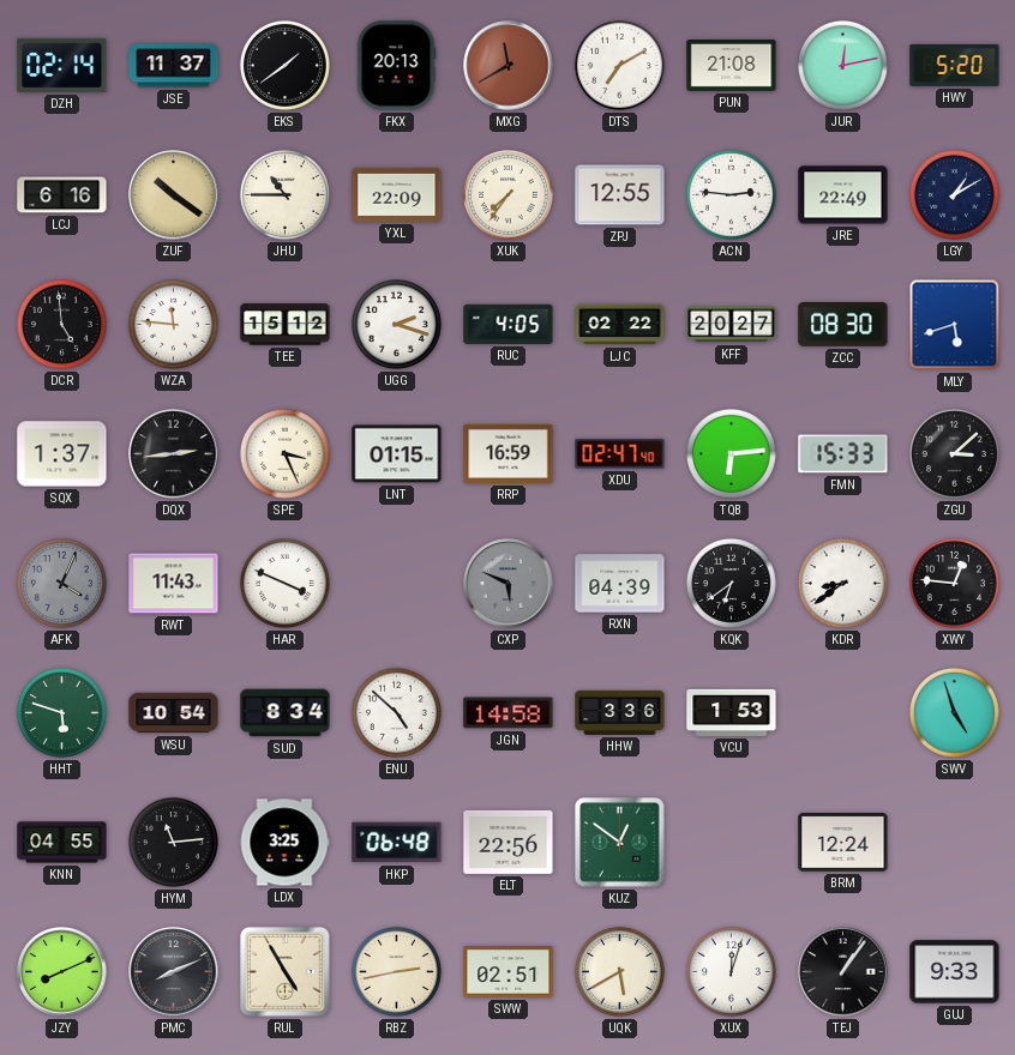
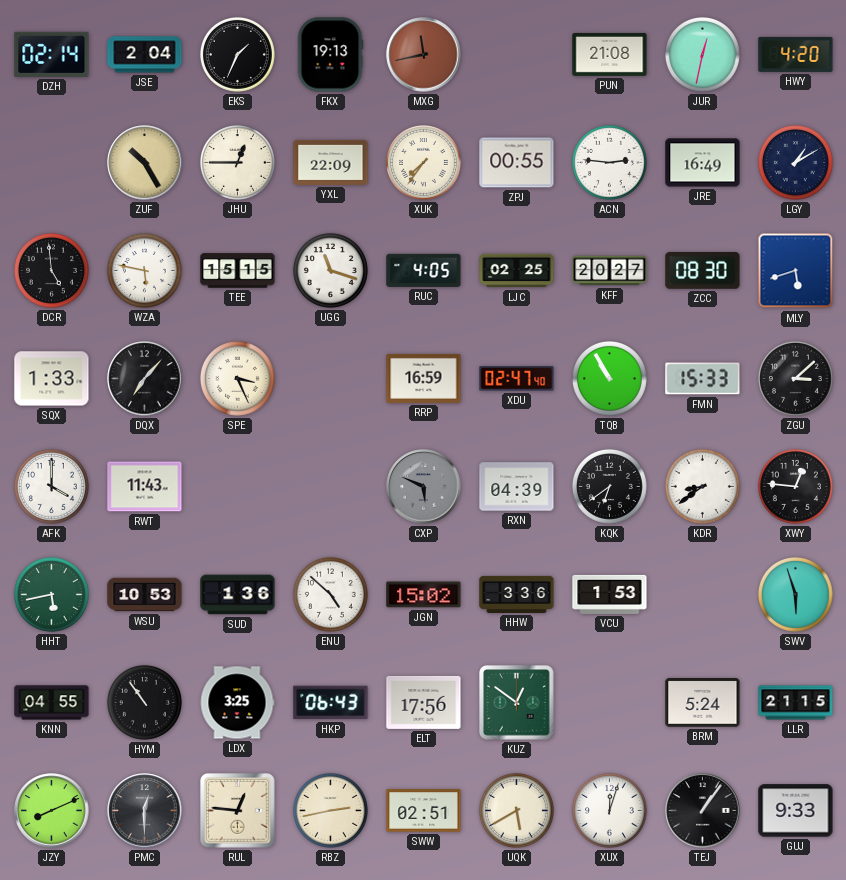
JSE: 11:37 -> 2:04 (145, 55)
EKS: 1:39 -> 1:34 (237, 54)
FKX: 20:13 -> 19:13 (330, 55)
MXG: 11:40 -> 11:43 (424, 55)
DTS: 7:10 -> none (619, 65)
JUR: 12:13 -> 12:32 (702, 54)
HWY: 5:20 -> 4:20 (796, 54)
LCJ: 6:16 -> none (62, 195)
ZUF: 10:21 -> 10:25 (145, 163)
JHU: 10:45 -> 12:45 (237, 162)
ZPJ: 12:55 -> 00:55 (517, 163)
JRE: 22:49 -> 16:49 (703, 163)
WZA: 11:46 -> 5:47 (144, 270)
TEE: 15:12 -> 15:15 (238, 271)
UGG: 2:18 -> 11:18 (330, 270)
LJC: 02:22 -> 02:25 (517, 271)
SQX: 1:37 -> 1:33 (52, 379)
DQX: 2:44 -> 7:07 (145, 379)
LNT: 01:15 -> none (397, 454)
TQB: 6:14 -> 10:55 (609, 378)
AFK: 4:04 -> 4:00 (51, 486)
AFK dial: grey -> white (51, 486)
HAR: 3:49 -> none (284, 583)
HHT: 5:48 -> 5:43 (51, 594)
WSU: 10:54 -> 10:53 (145, 595)
SUD: 8:34 -> 1:36 (238, 595)
JGN: 14:58 -> 15:02 (424, 595)
SWV: 4:57 -> 5:57 (795, 594)
HYM: 11:14 -> 10:54 (144, 702)
HKP: 06:48 -> 06:43 (331, 703)
ELT: 22:56 -> 17:56 (424, 702)
BRM: 12:24 -> 5:24 (703, 703)
LLR: none -> 21:15 (796, 703)
PMC: 8:11 -> 12:30 (145, 811)
RUL: 4:55 -> 12:46 (238, 811)
